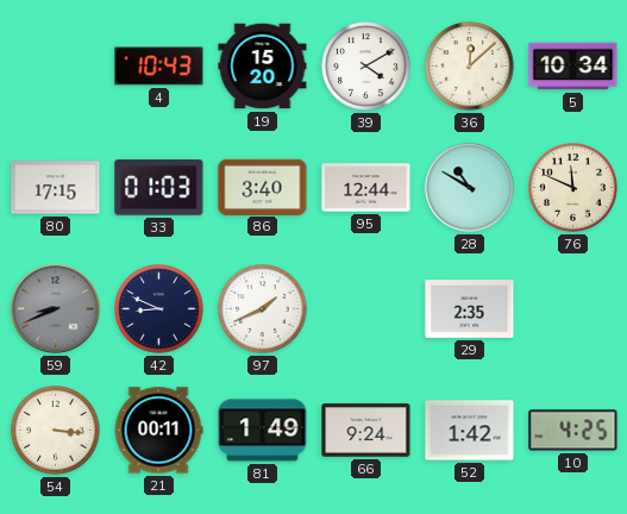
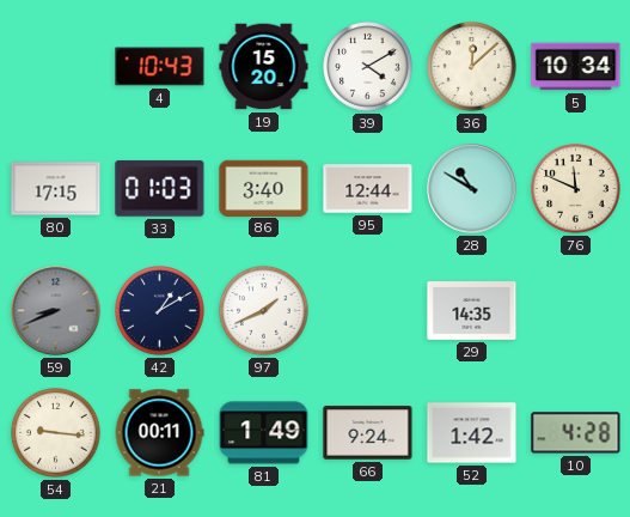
42: 8:49 -> 1:10 (160, 311)
29: 2:35 -> 14:35 (472, 311)
54: 3:16 -> 9:16 (56, 433)
10: 4:25 -> 4:28 (576, 433)
